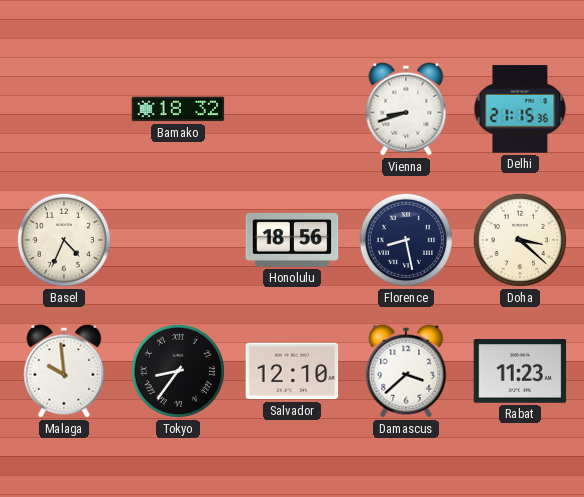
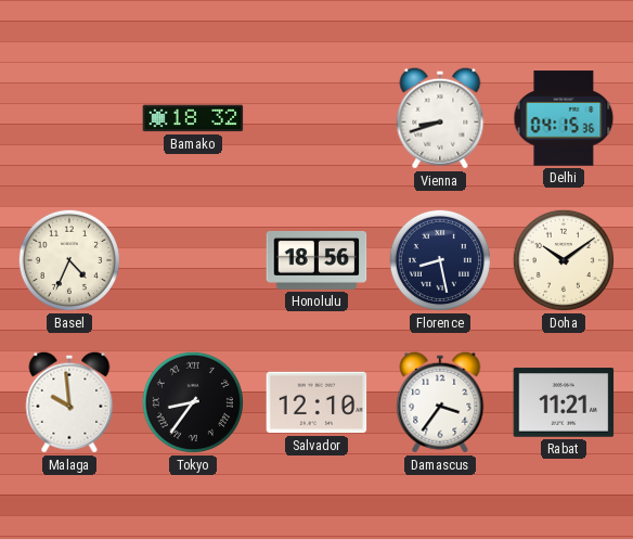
Delhi: 21:15 -> 04:15 (564, 118)
Doha: 3:22 -> 10:09 (564, 260)
Damascus: 3:38 -> 3:36 (440, 402)
Rabat: 11:23 -> 11:21 (564, 402)
